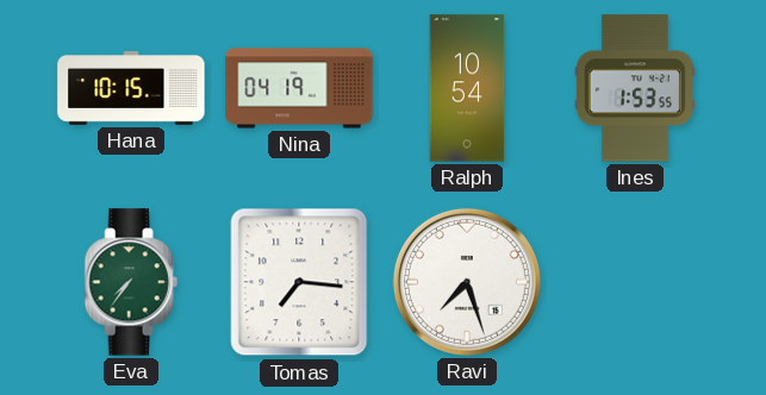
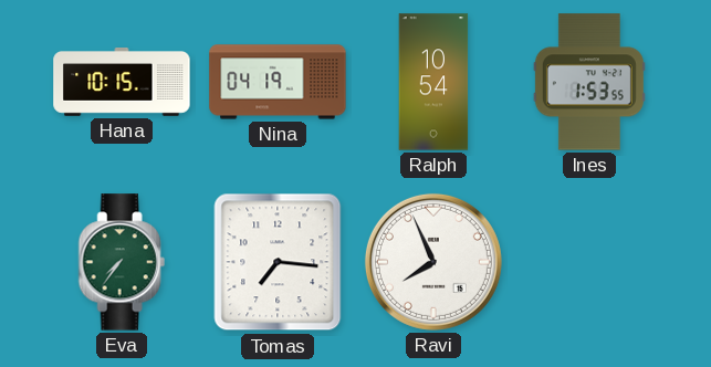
Ravi: 7:27 -> 7:56 (433, 262)
